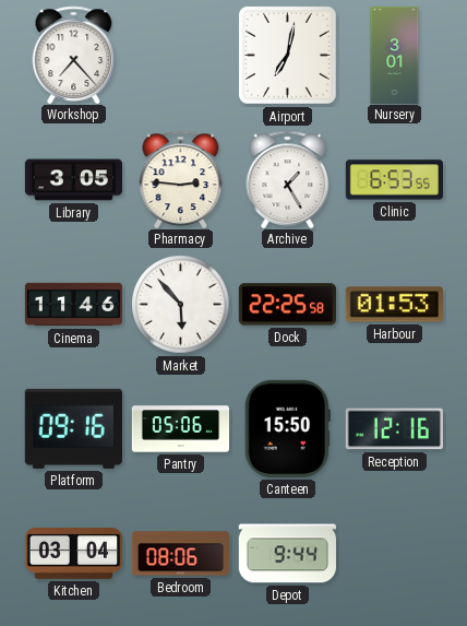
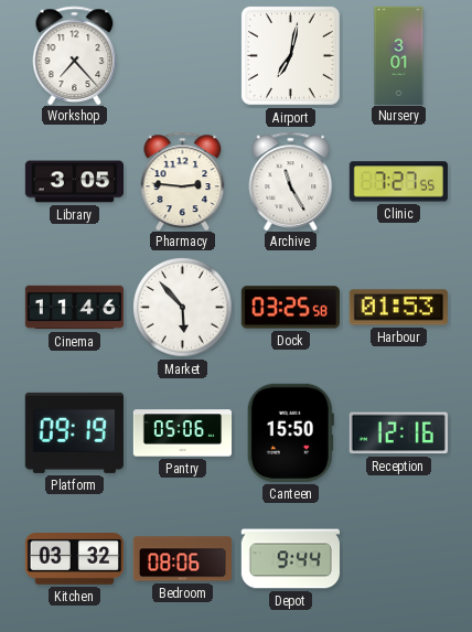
Archive: 1:25 -> 11:25 (291, 181)
Clinic: 6:53 -> 7:27 (398, 182)
Dock: 22:25 -> 03:25 (290, 308)
Platform: 09:16 -> 09:19 (74, 432)
Kitchen: 03:04 -> 03:32 (74, 559)
